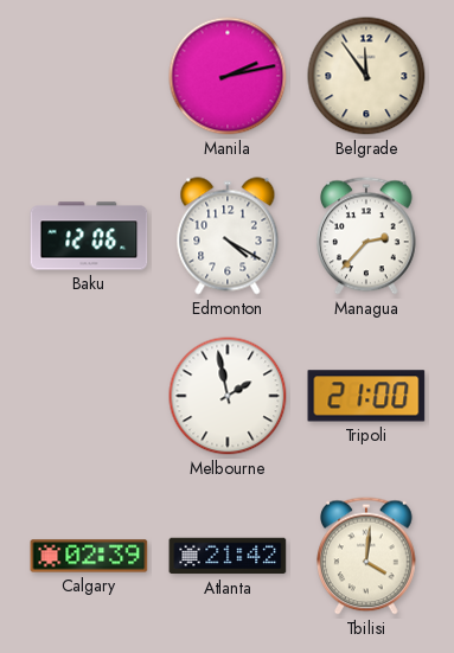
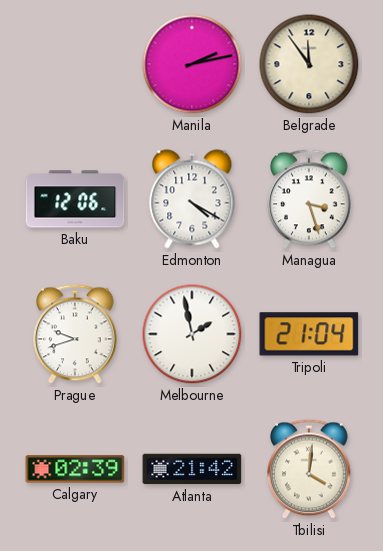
Managua: 2:37 -> 3:27 (309, 199)
Prague: none -> 9:42 (75, 334)
Tripoli: 21:00 -> 21:04 (309, 334)
